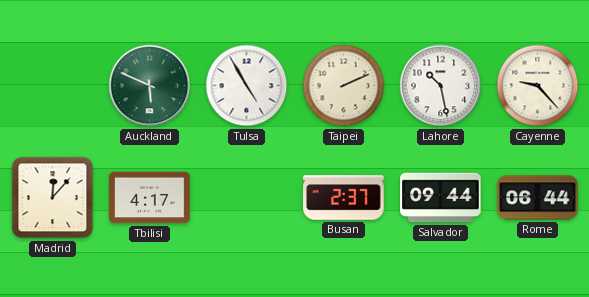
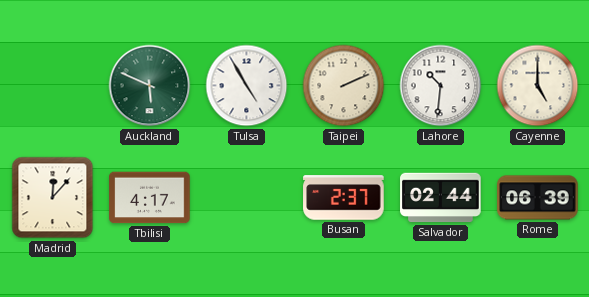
Lahore: 10:28 -> 10:31 (441, 86)
Cayenne: 9:23 -> 5:00 (538, 86)
Salvador: 09:44 -> 02:44 (441, 198)
Rome: 06:44 -> 06:39 (538, 198)
